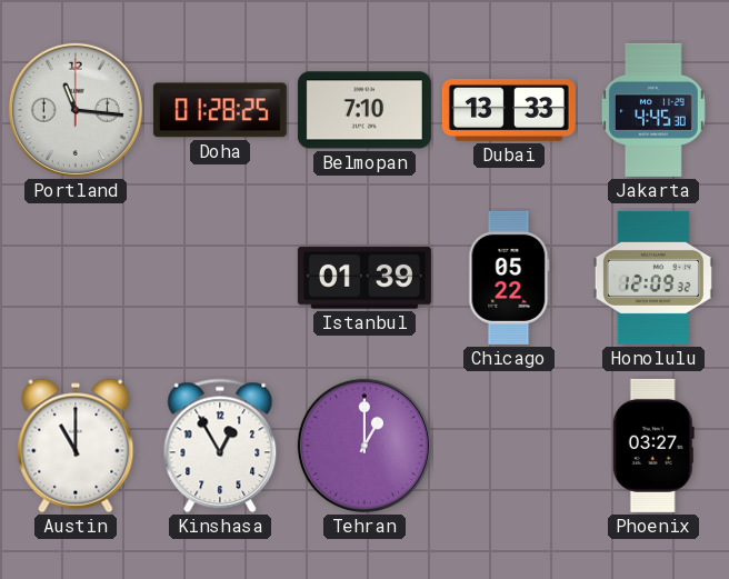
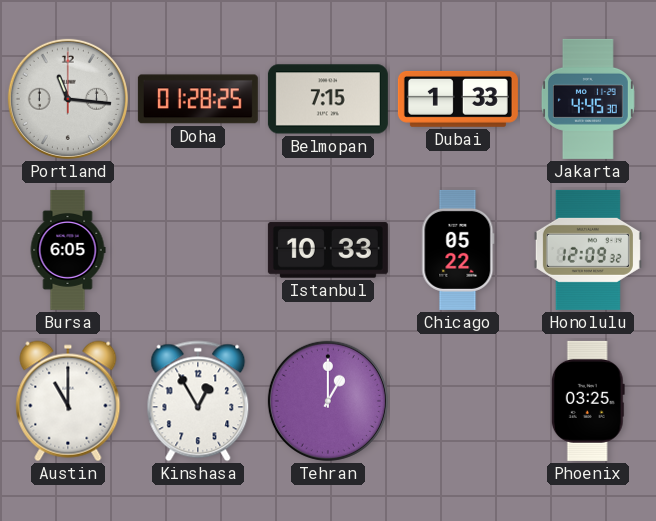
Belmopan: 7:10 -> 7:15 (328, 99)
Dubai: 13:33 -> 1:33 (458, 99)
Bursa: none -> 6:05 (68, 250)
Istanbul: 01:39 -> 10:33 (328, 250)
Phoenix: 03:27 -> 03:25 (588, 401)
